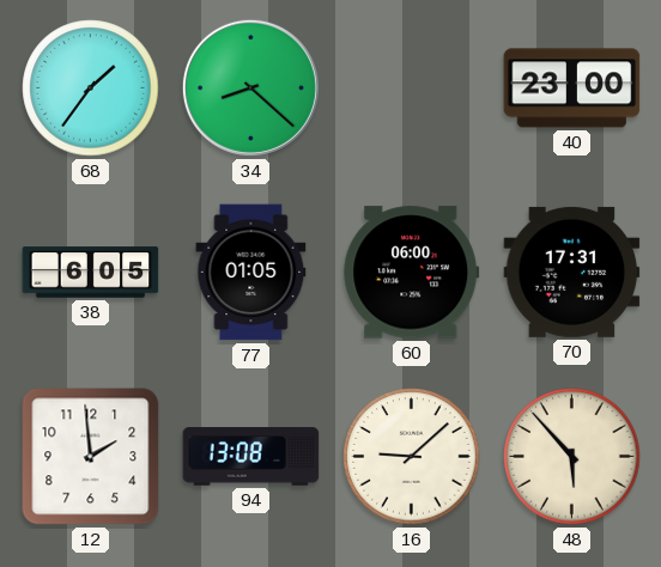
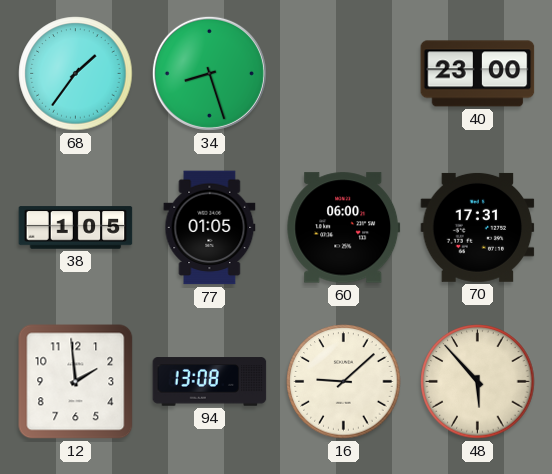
34: 8:22 -> 8:27 (209, 73)
38: 6:05 -> 1:05 (76, 228)
